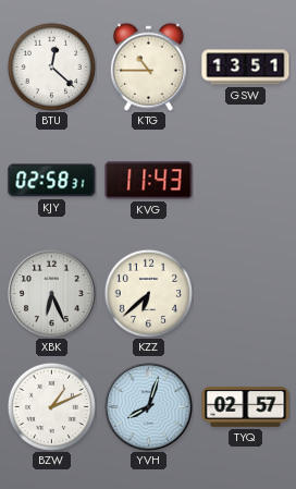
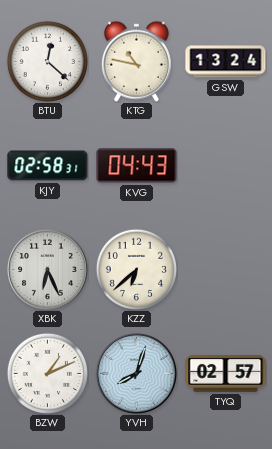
KTG: 10:45 -> 10:47 (136, 61)
GSW: 13:51 -> 13:24 (226, 62)
KVG: 11:43 -> 04:43 (137, 166)
